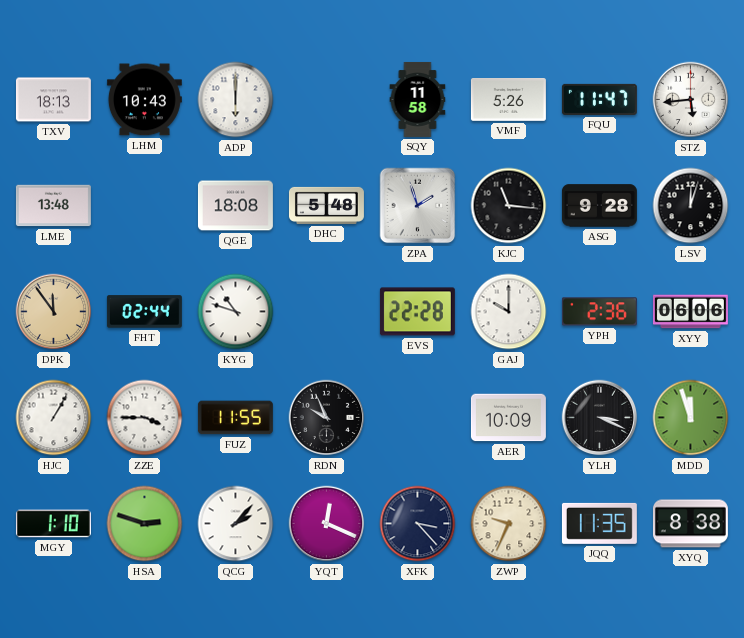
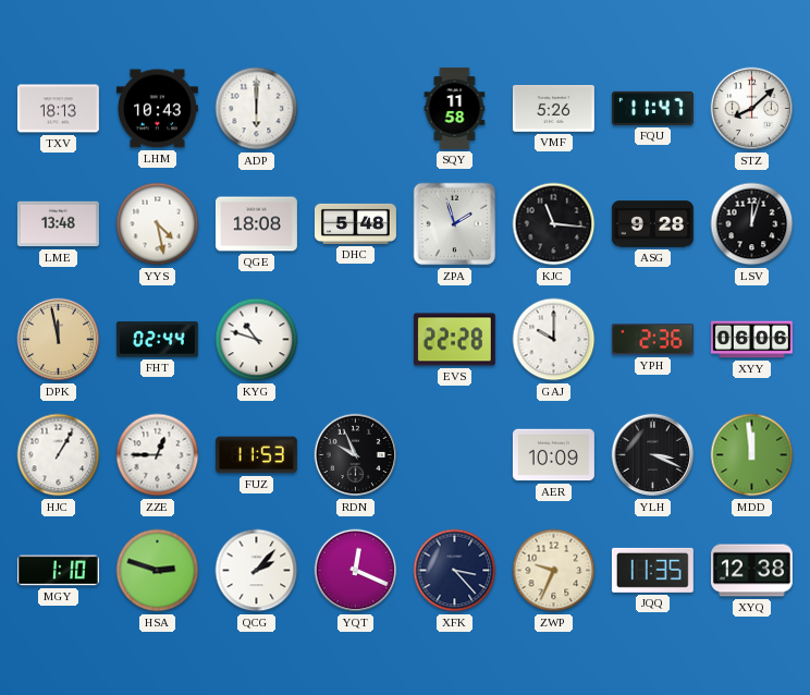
STZ: 5:44 -> 8:08 (752, 109)
YYS: none -> 4:28 (158, 224)
DPK: 11:54 -> 11:58 (59, 340)
ZZE: 3:45 -> 12:45 (158, 455)
FUZ: 11:55 -> 11:53 (256, 455)
MDD: 11:57 -> 11:59 (752, 455)
XYQ: 8:38 -> 12:38 (751, 571)
